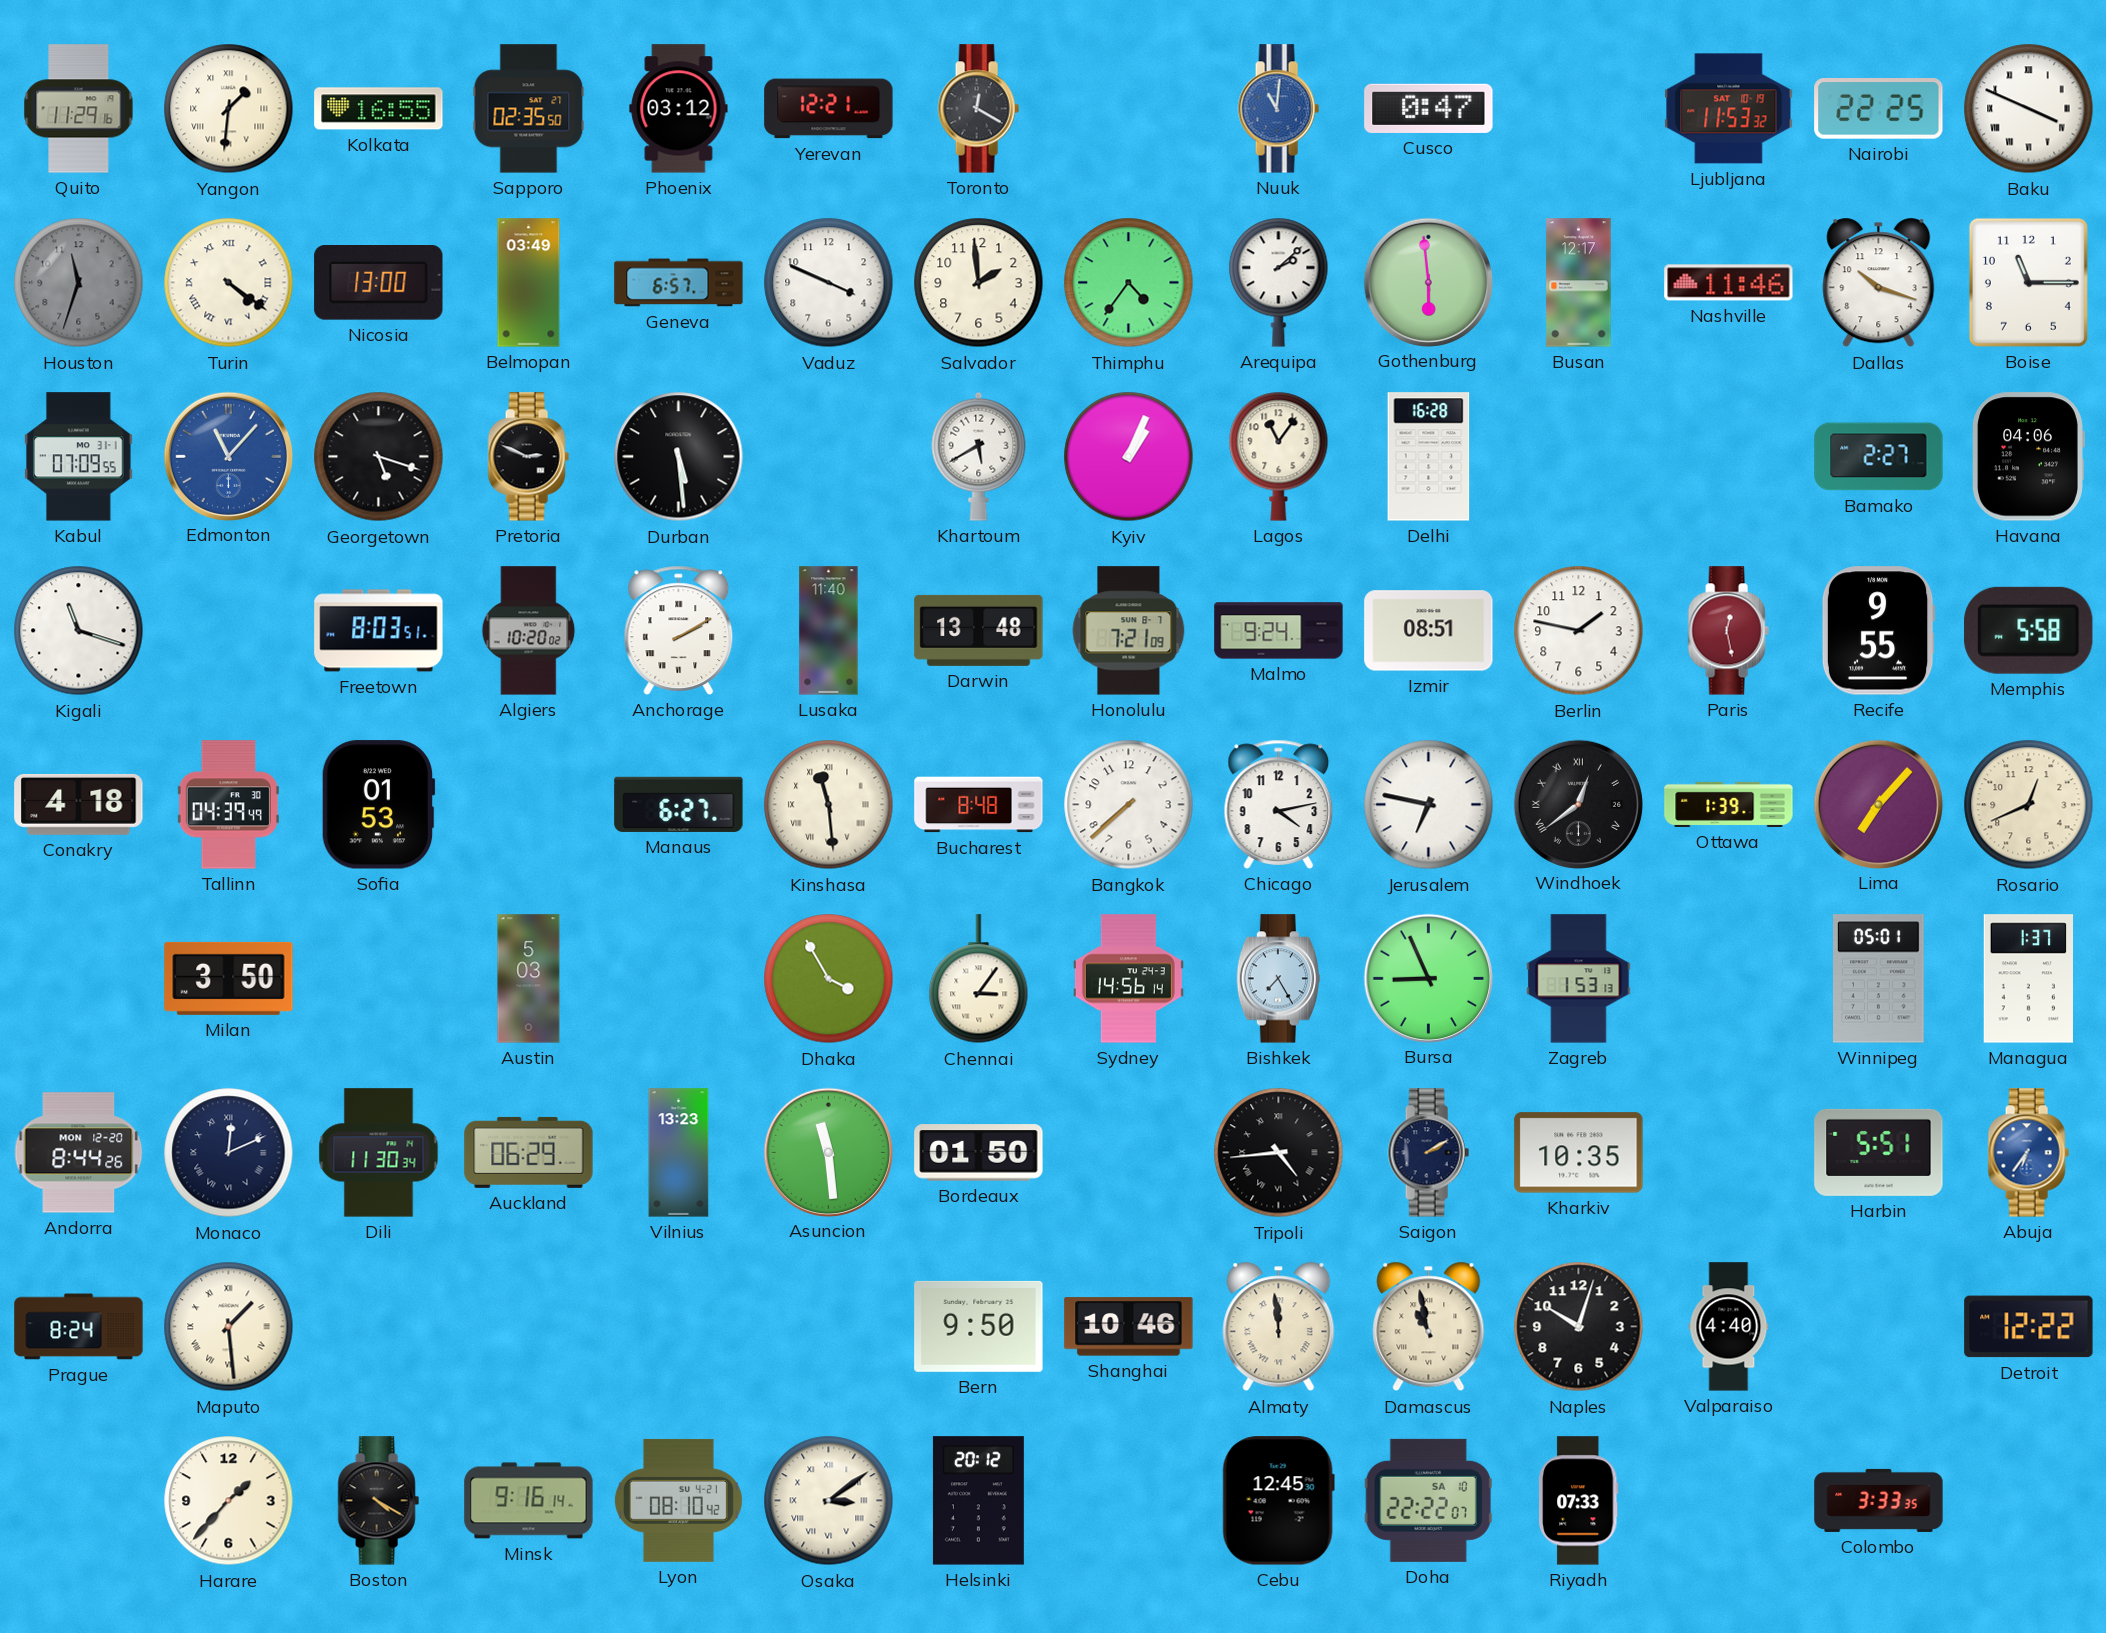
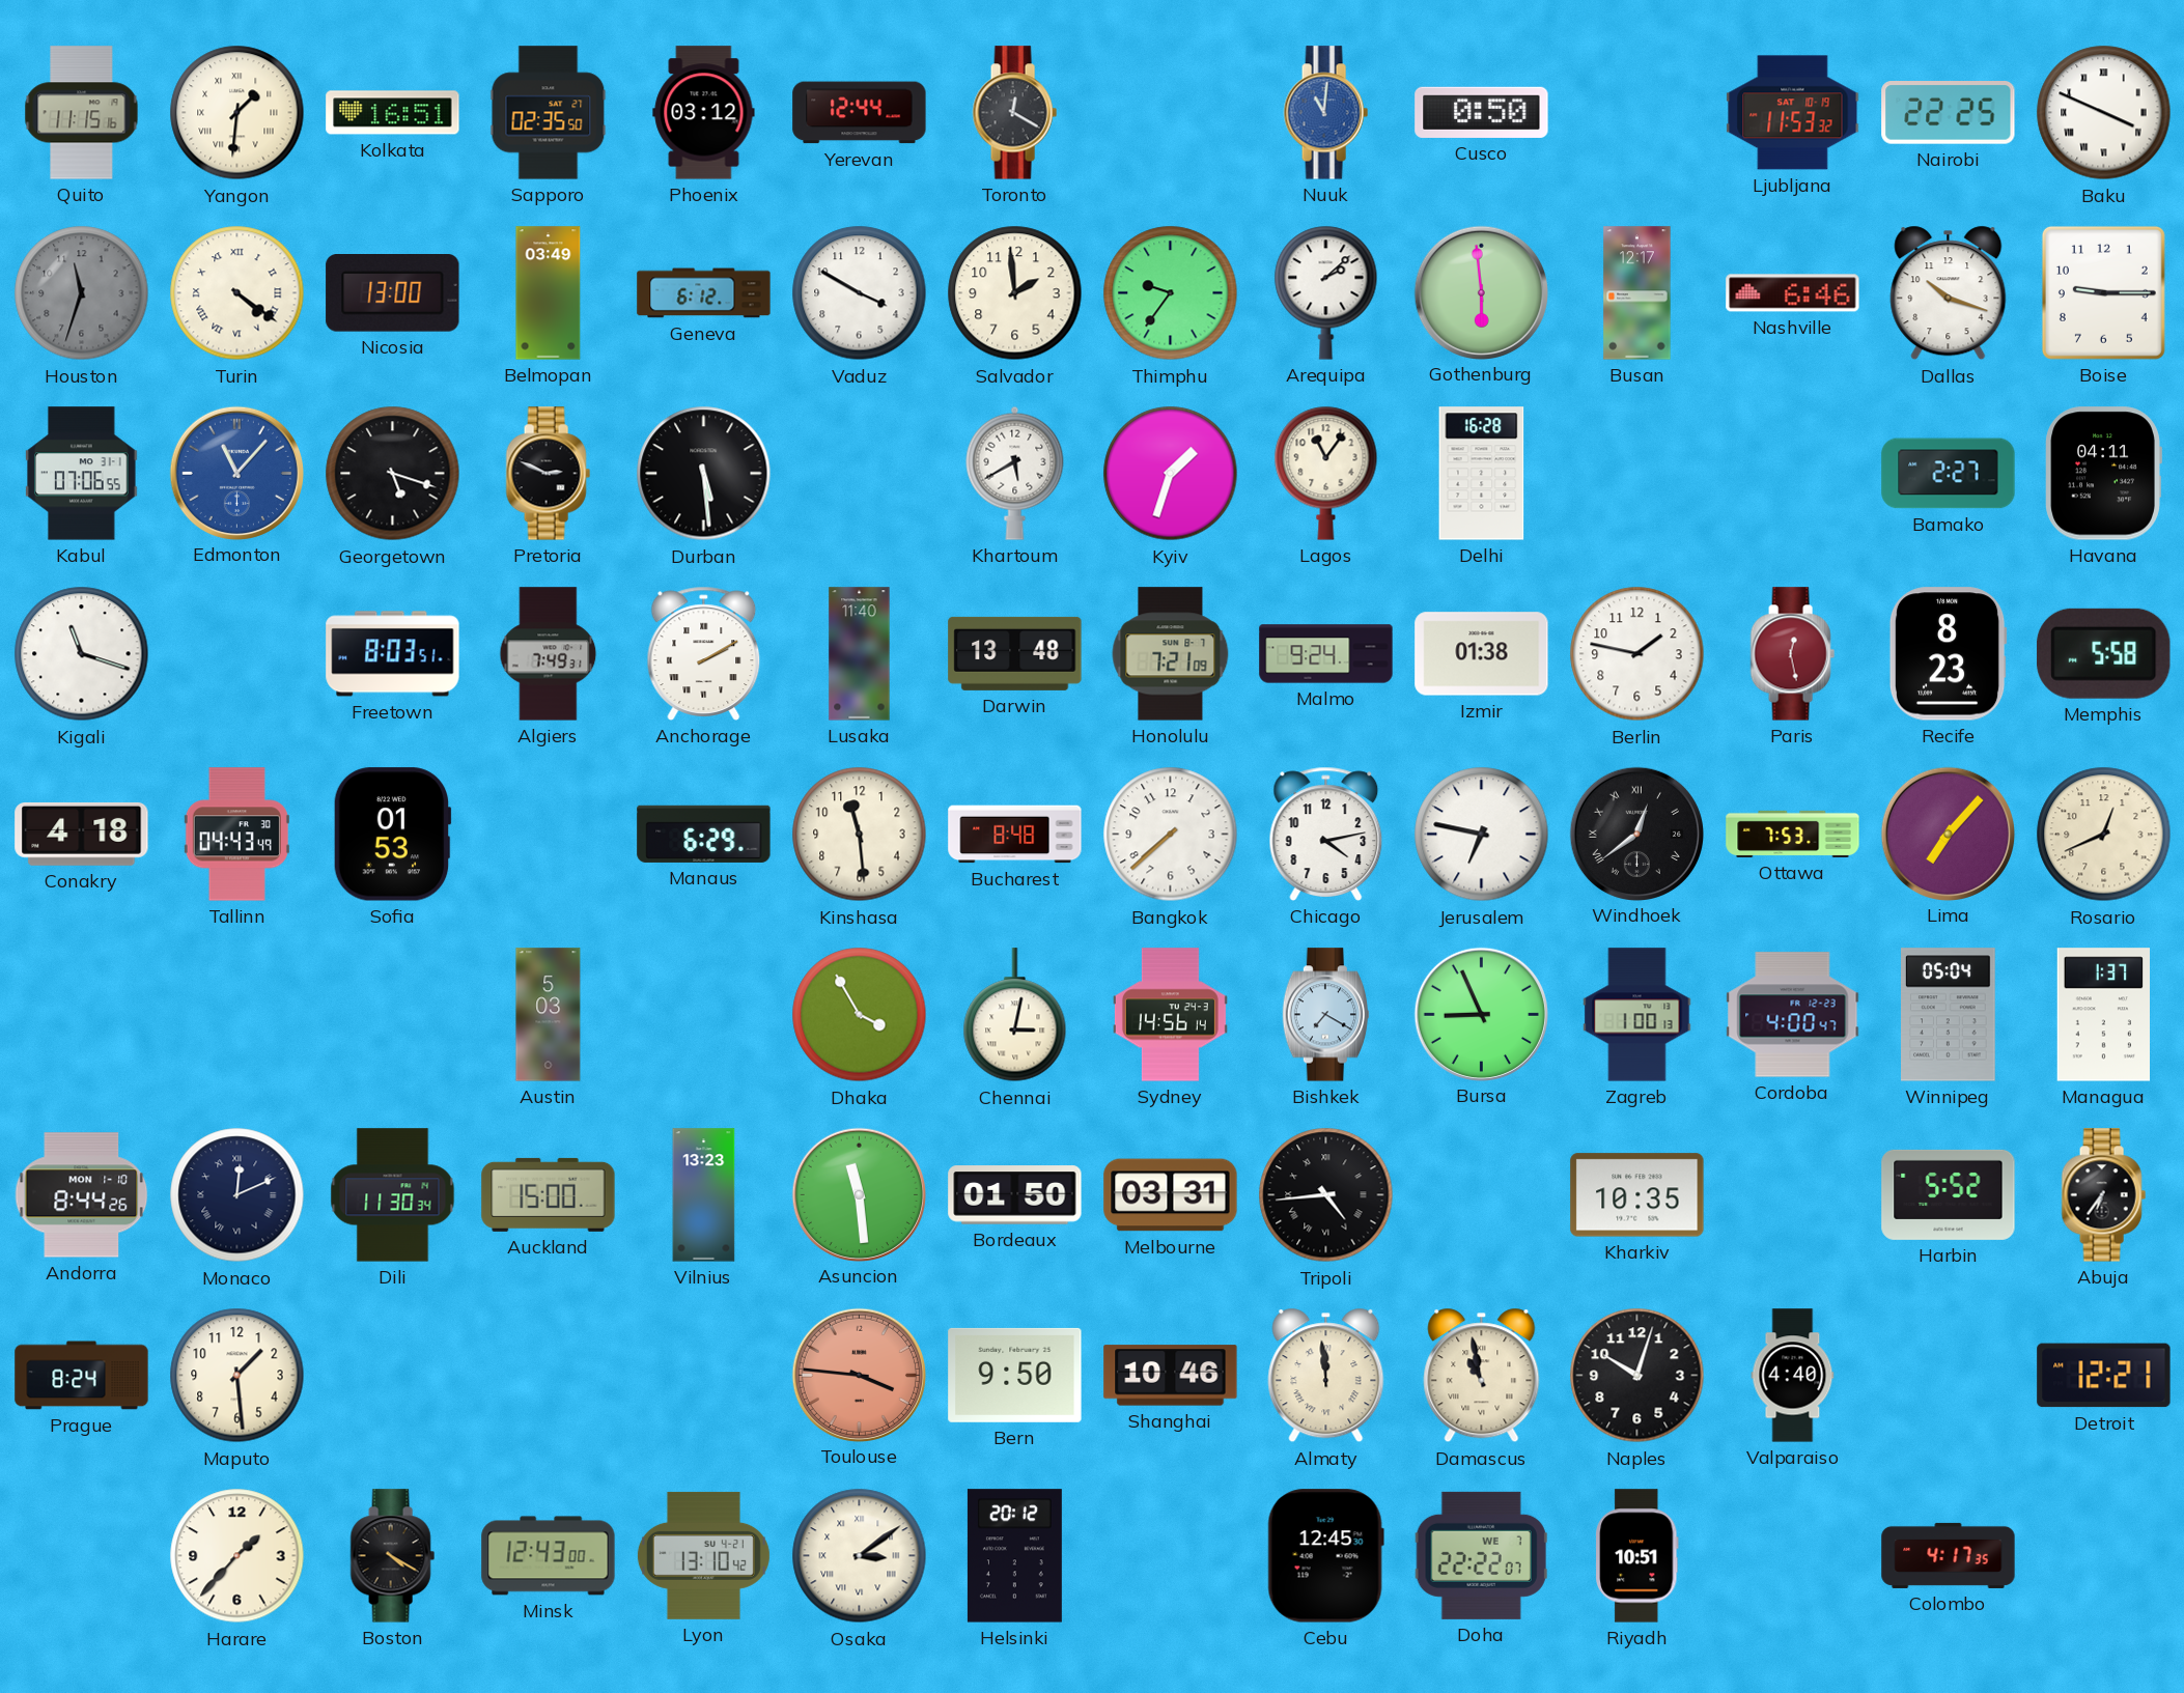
Quito: 11:29 -> 11:15 (82, 113)
Kolkata: 16:55 -> 16:51 (393, 113)
Yerevan: 12:21 -> 12:44 (860, 113)
Cusco: 0:47 -> 0:50 (1482, 112)
Geneva: 6:57 -> 6:12 (704, 293)
Vaduz: 3:49 -> 3:50 (860, 293)
Thimphu: 4:36 -> 9:36 (1171, 293)
Nashville: 11:46 -> 6:46 (1793, 293)
Boise: 11:15 -> 9:15 (2103, 292)
Kabul: 07:09 -> 07:06 (82, 474)
Kyiv: 1:04 -> 1:33 (1171, 474)
Havana: 04:06 -> 04:11 (2103, 474)
Algiers: 10:20 -> 7:49 (549, 654)
Izmir: 08:51 -> 01:38 (1482, 654)
Recife: 9:55 -> 8:23 (1948, 654)
Tallinn: 04:39 -> 04:43 (236, 835)
Manaus: 6:27 -> 6:29 (704, 834)
Kinshasa numerals: Roman -> Arabic (860, 835)
Ottawa: 1:39 -> 7:53 (1793, 834)
Milan: 3:50 -> none (229, 978)
Chennai: 3:06 -> 3:02 (1015, 1015)
Bishkek: 7:25 -> 7:20 (1325, 1015)
Zagreb: 1:53 -> 1:00 (1637, 1015)
Cordoba: none -> 4:00 (1793, 1015)
Winnipeg: 05:01 -> 05:04 (1949, 1015)
Andorra date: MON 12-20 -> MON 1-10 (82, 1195)
Auckland: 06:29 -> 15:00 (549, 1194)
Melbourne: none -> 03:31 (1171, 1195)
Saigon: 2:10 -> none (1428, 1153)
Harbin: 5:51 -> 5:52 (1949, 1194)
Abuja dial: blue -> black (2103, 1195)
Maputo numerals: Roman -> Arabic (237, 1376)
Toulouse: none -> 3:46 (859, 1375)
Detroit: 12:22 -> 12:21 (2104, 1376)
Minsk: 9:16 -> 12:43 (549, 1556)
Lyon: 08:10 -> 13:10 (703, 1555)
Doha date: SA 10 -> WE 7 (1481, 1555)
Riyadh: 07:33 -> 10:51 (1637, 1556)
Colombo: 3:33 -> 4:17 (1949, 1555)
